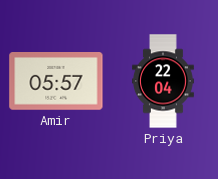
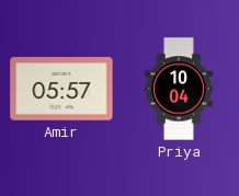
Priya: 22:04 -> 10:04 (180, 89)
